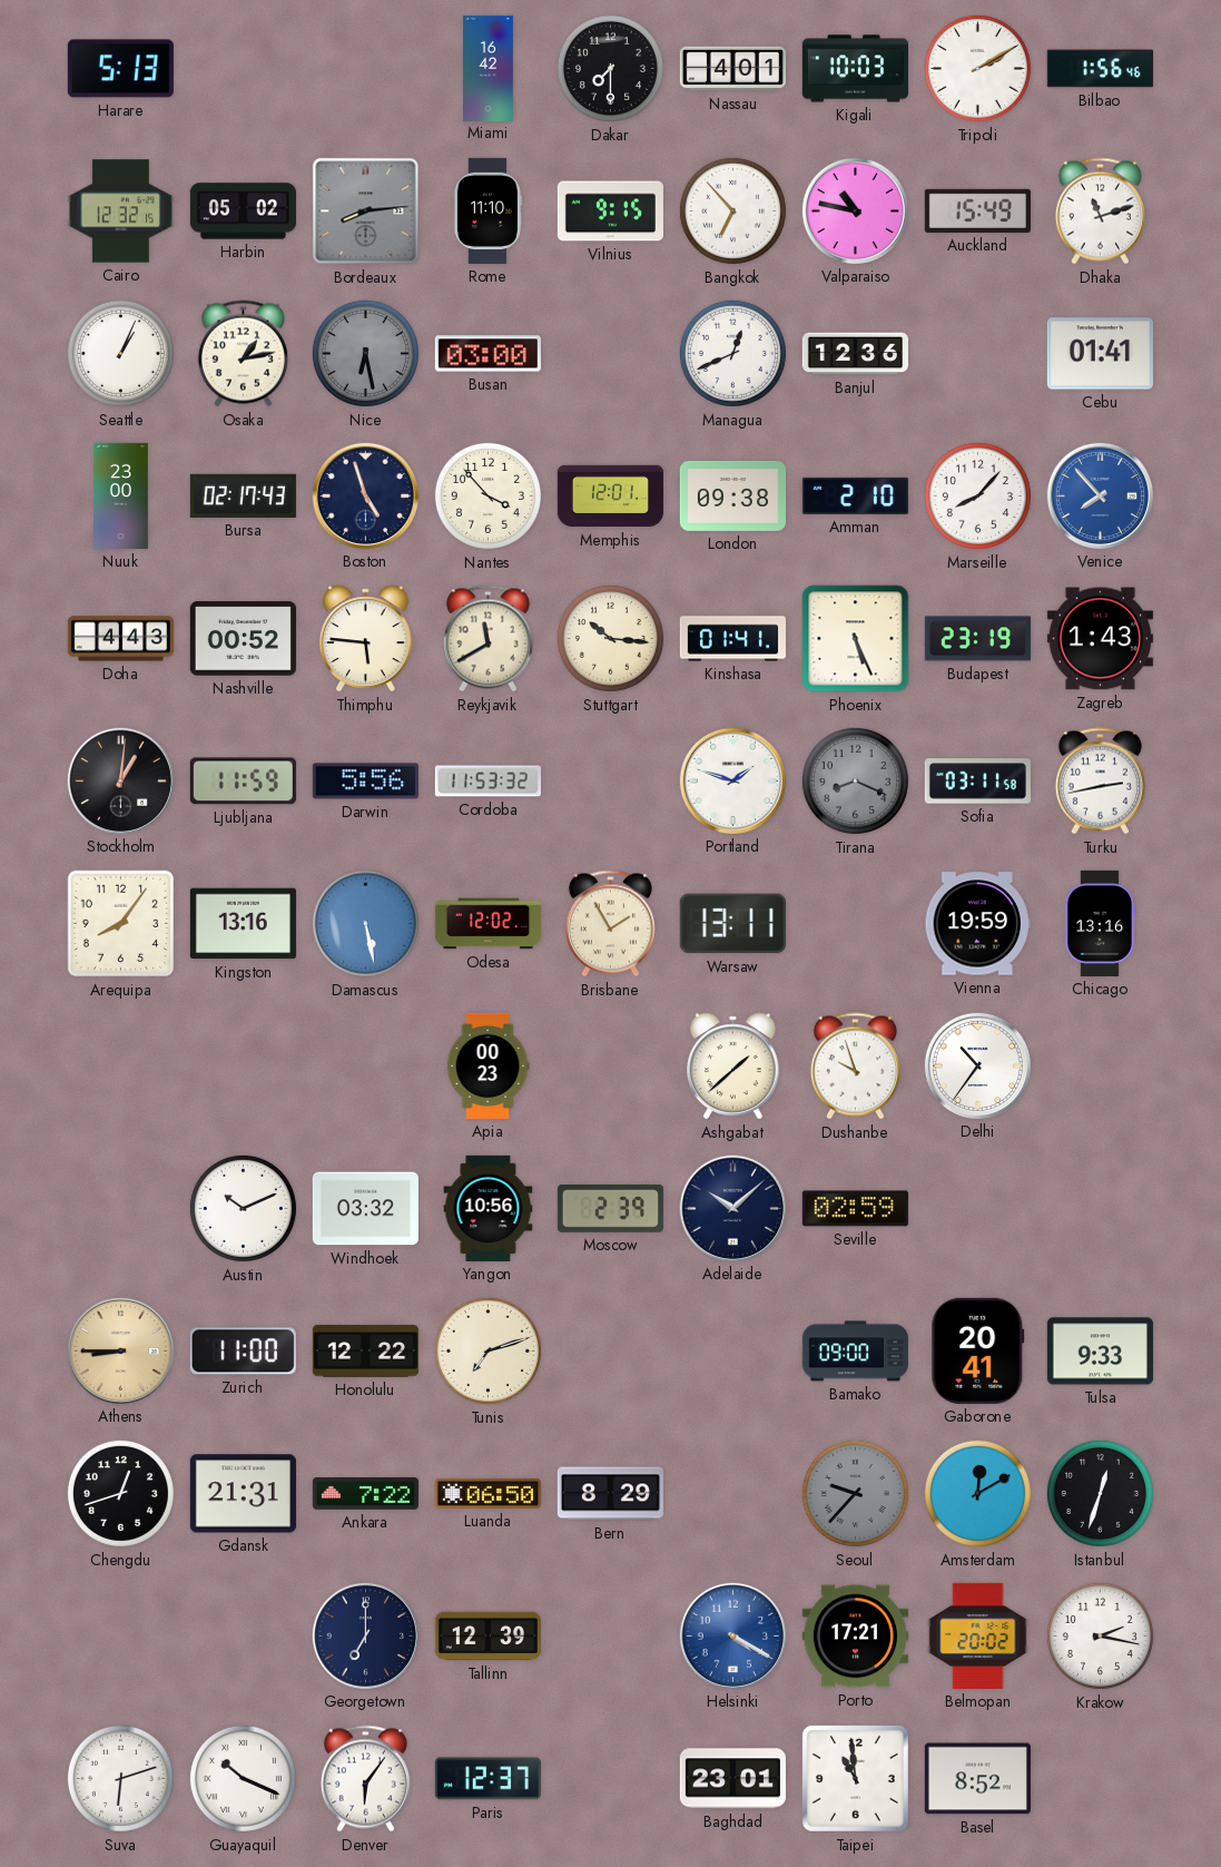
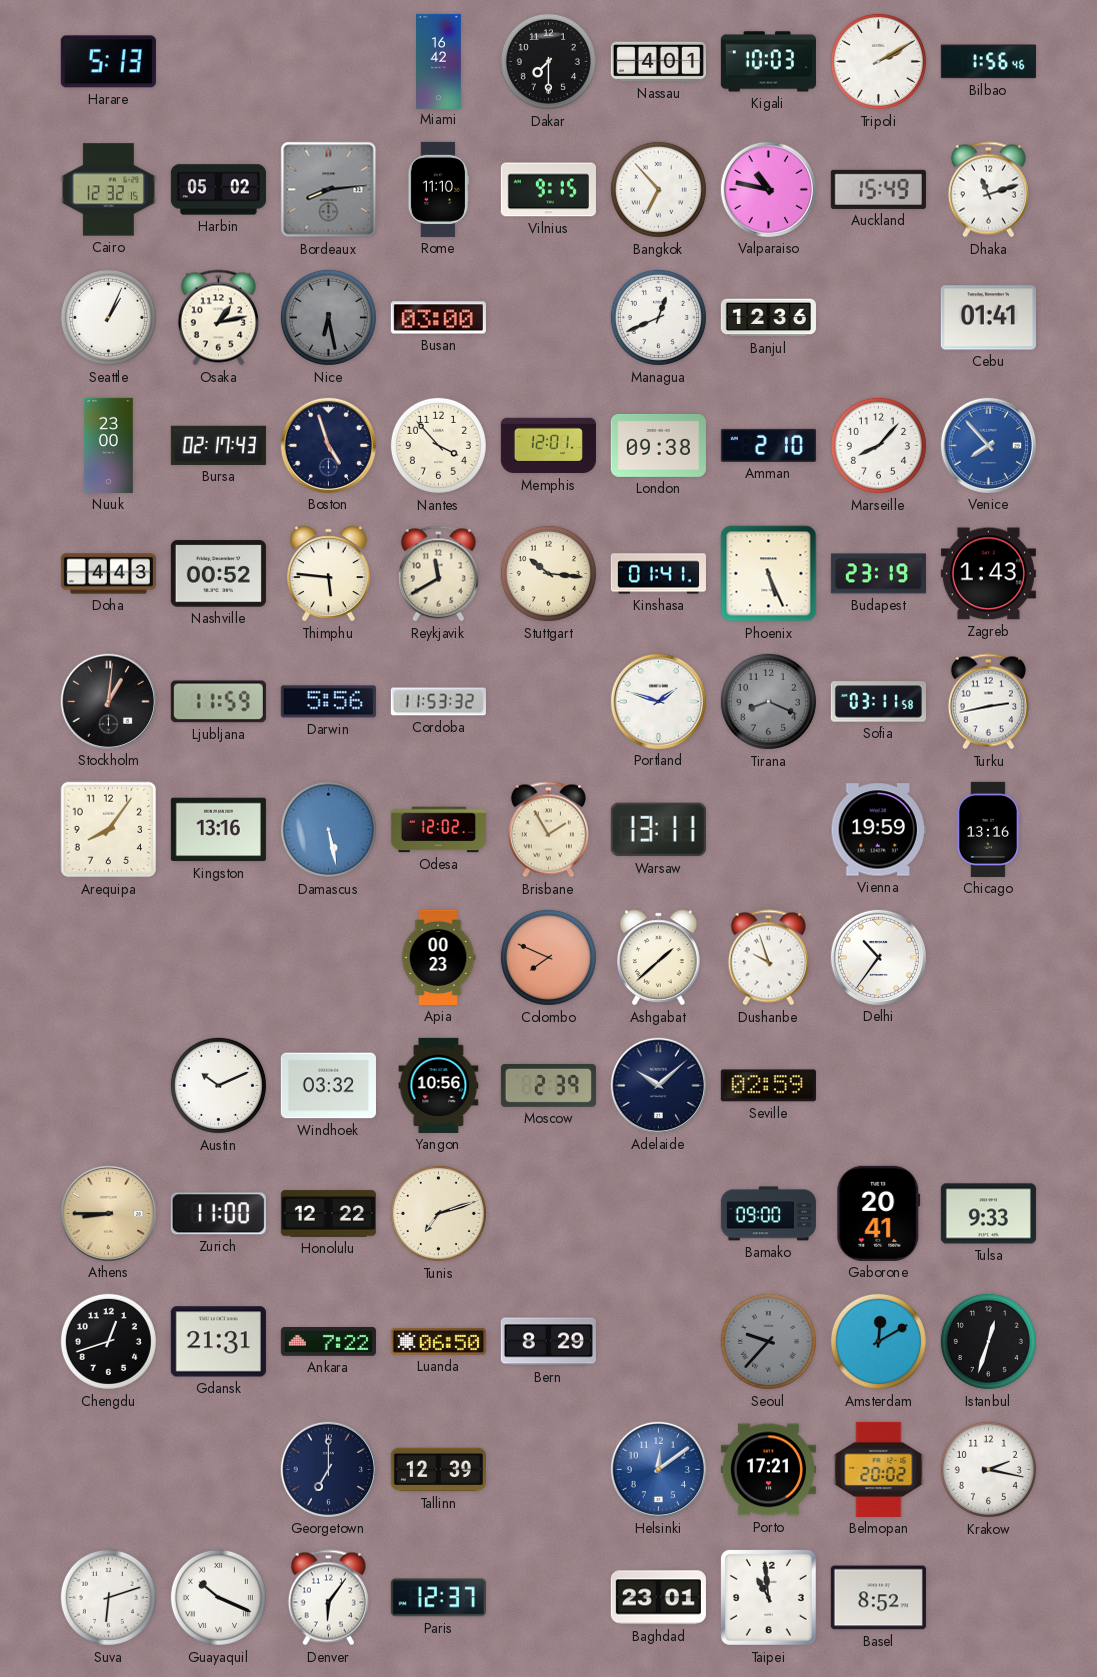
Colombo: none -> 7:49 (548, 957)
Helsinki: 4:20 -> 12:09 (658, 1469)
